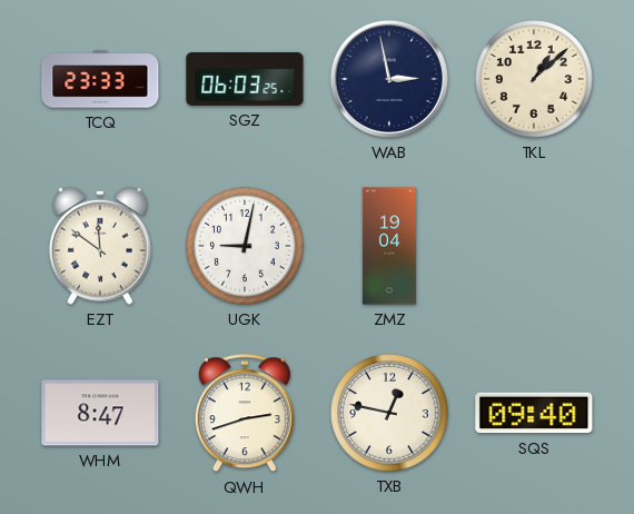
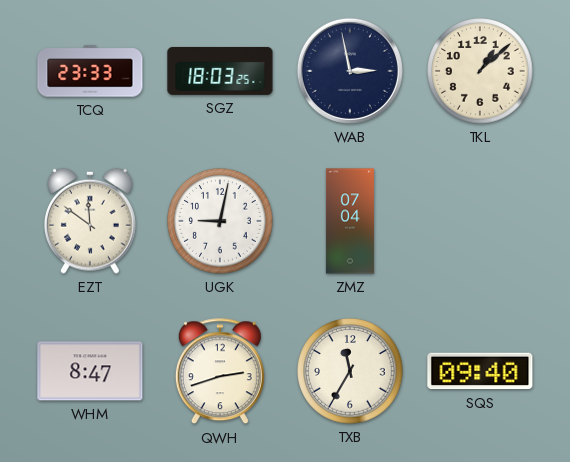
SGZ: 06:03 -> 18:03 (220, 71)
ZMZ: 19:04 -> 07:04 (350, 221)
TXB: 12:47 -> 11:35 (350, 371)
